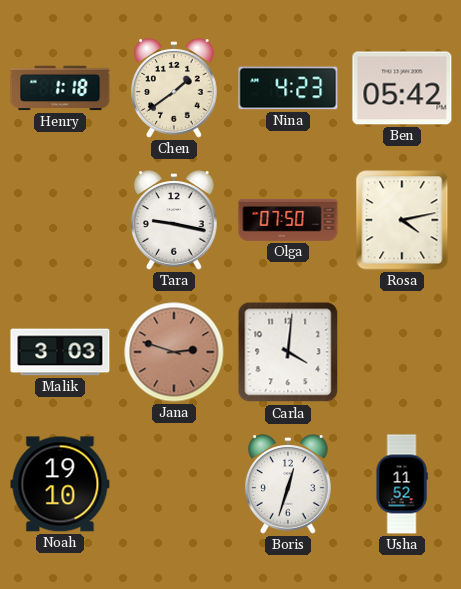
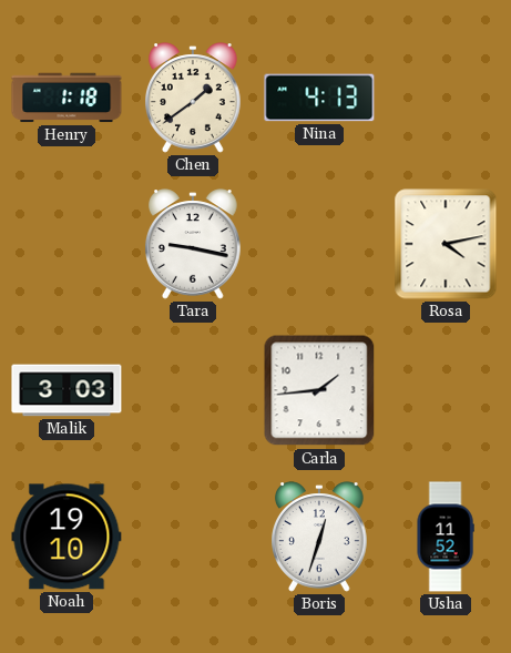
Nina: 4:23 -> 4:13 (319, 98)
Ben: 05:42 -> none (402, 88)
Olga: 07:50 -> none (288, 220)
Jana: 2:48 -> none (174, 352)
Carla: 4:01 -> 1:44 (319, 390)
